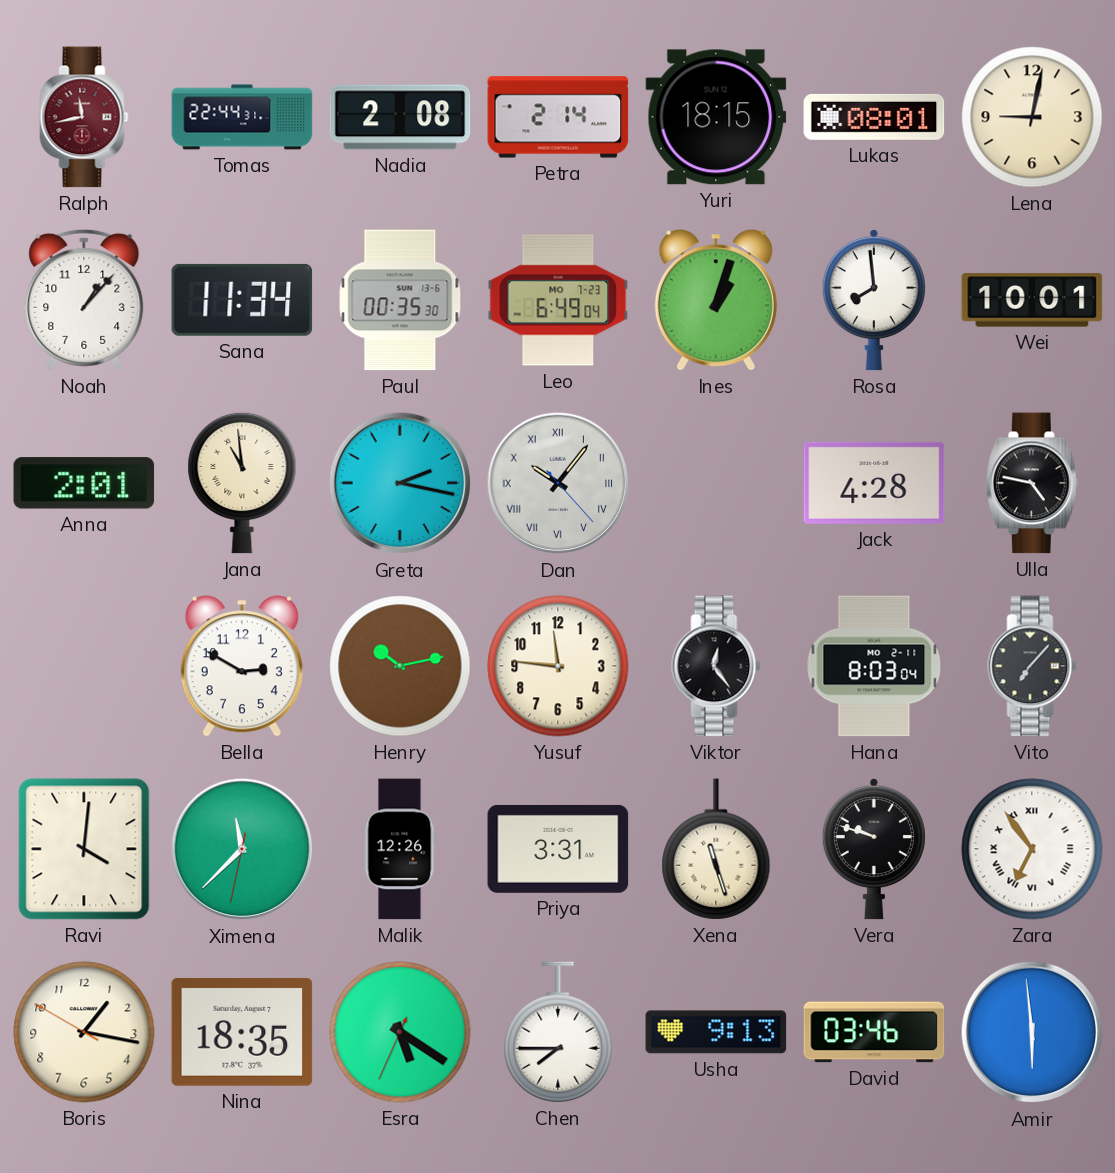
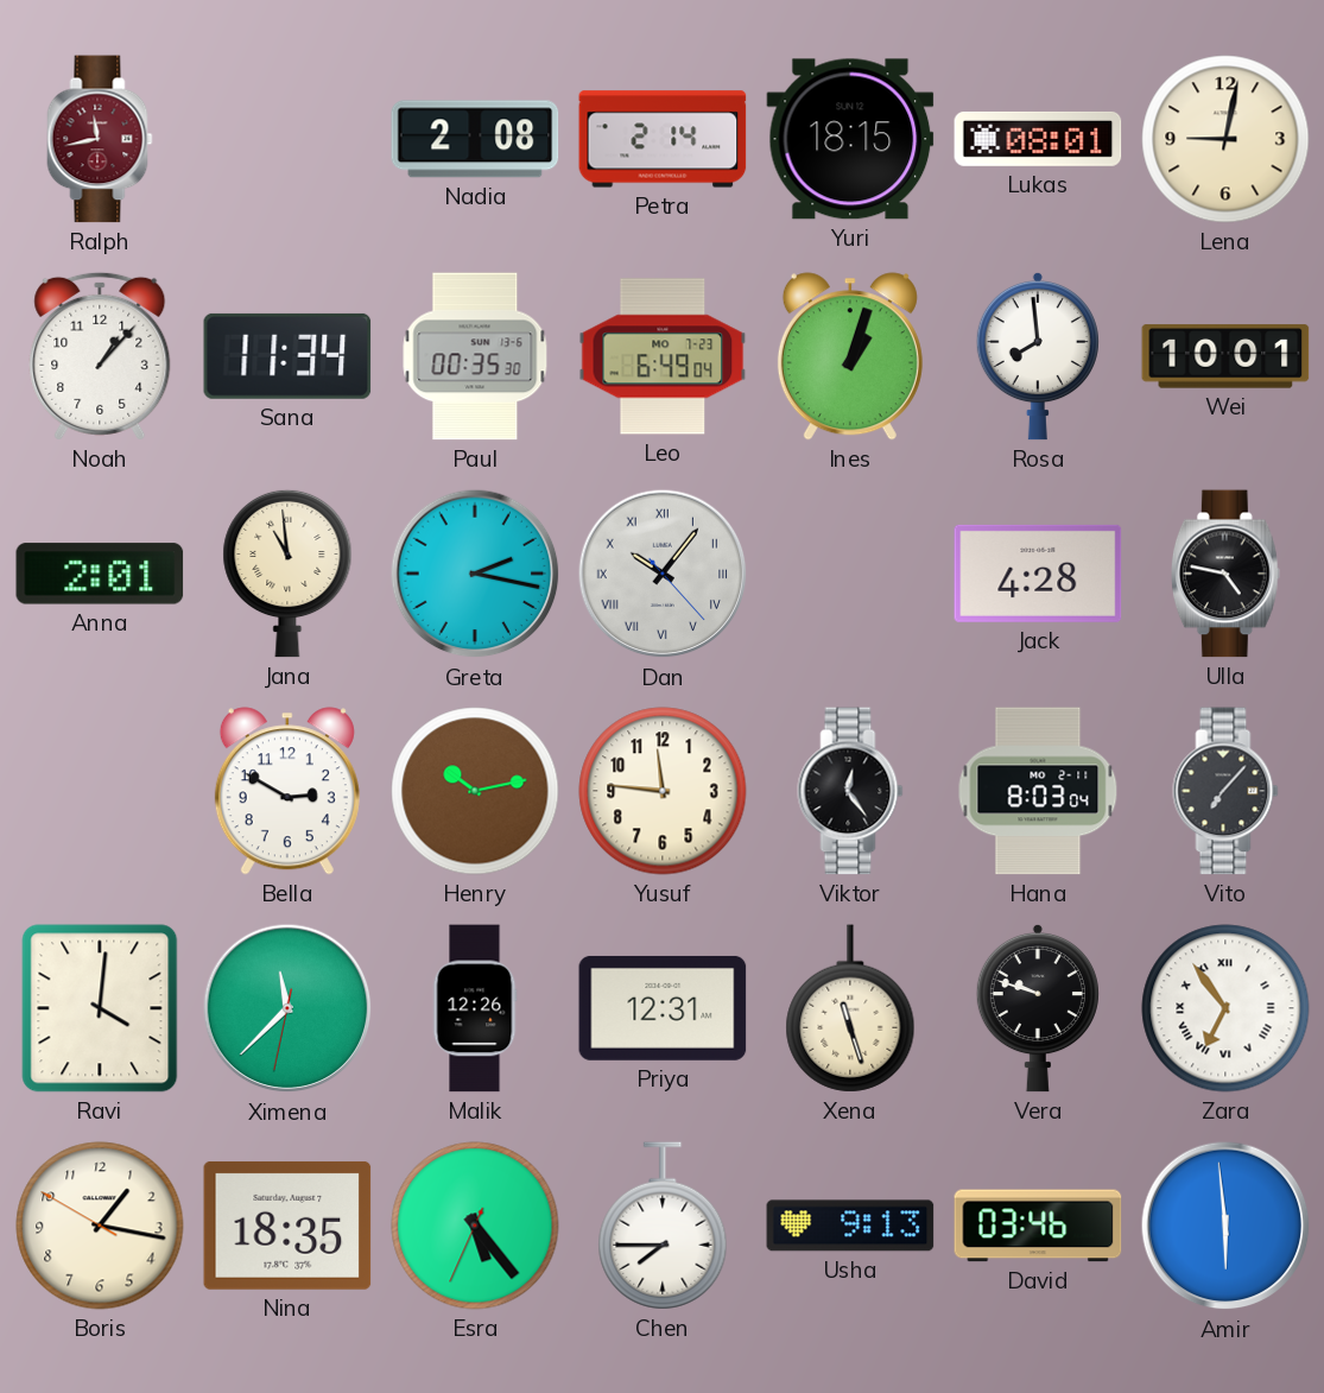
Tomas: 22:44 -> none (242, 117)
Priya: 3:31 -> 12:31 (663, 1008)
Esra: 5:20 -> 5:23 (475, 1226)
